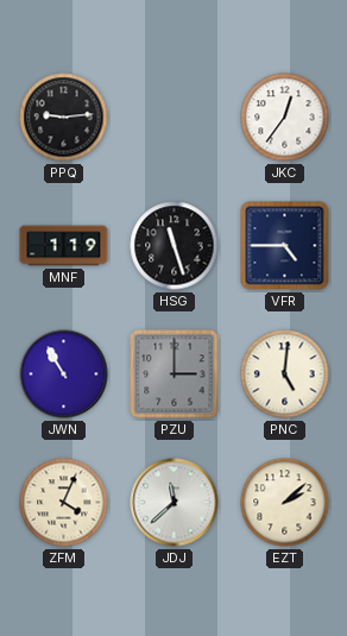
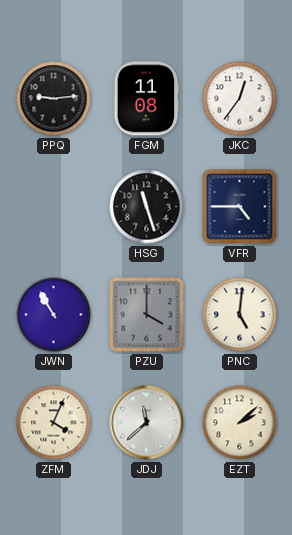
FGM: none -> 11:08 (147, 99)
MNF: 1:19 -> none (64, 246)
PZU: 3:00 -> 4:00 (147, 315)
